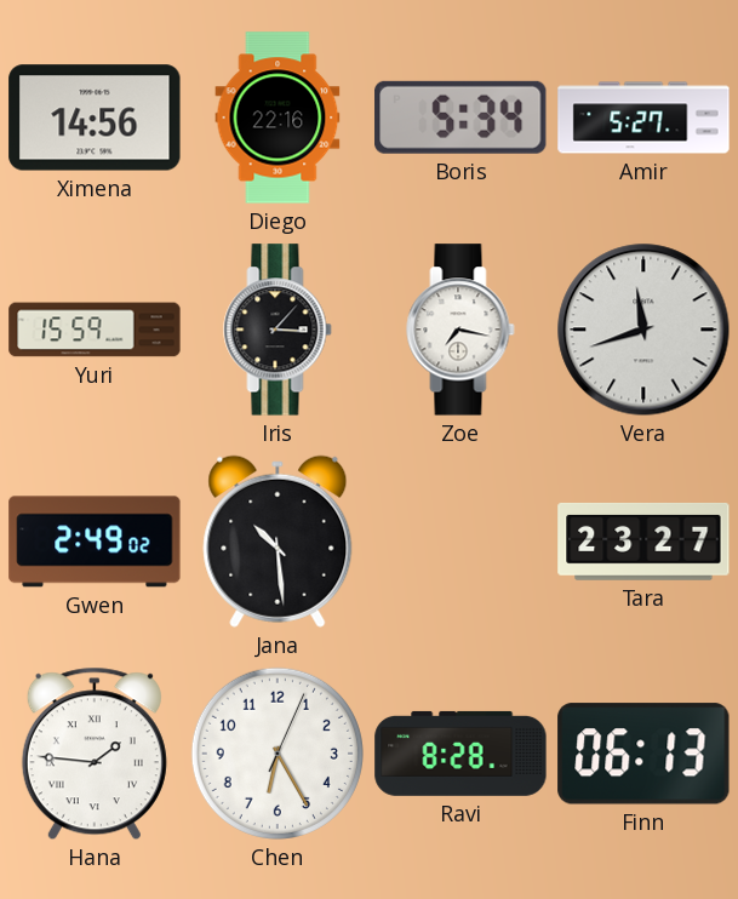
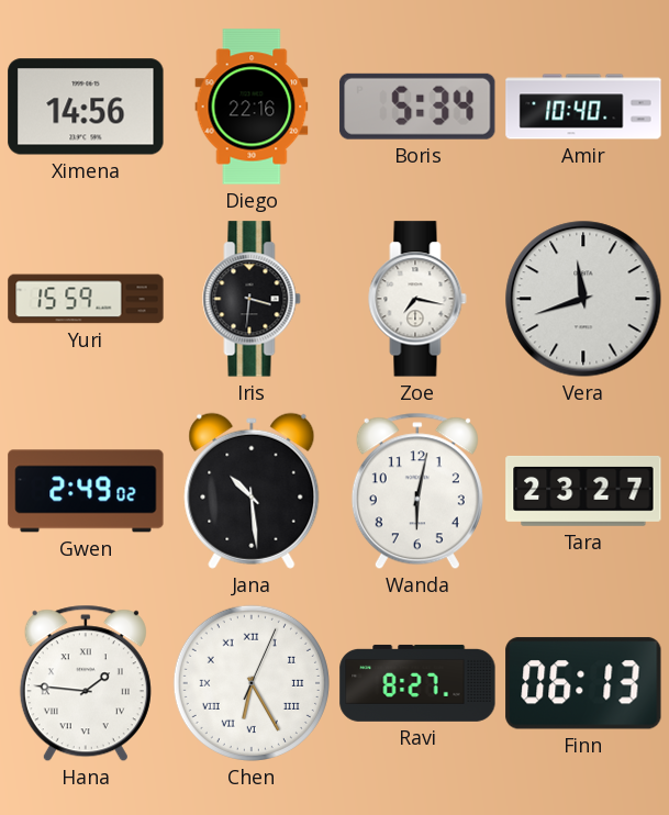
Amir: 5:27 -> 10:40 (583, 107)
Iris: 3:07 -> 3:31 (252, 299)
Wanda: none -> 6:02 (417, 491)
Chen numerals: Arabic -> Roman (252, 683)
Ravi: 8:28 -> 8:27 (417, 683)
